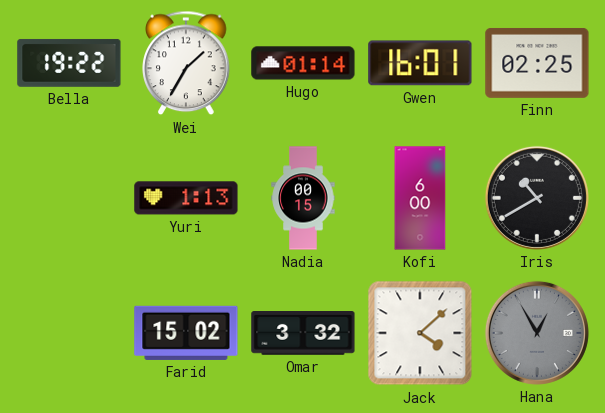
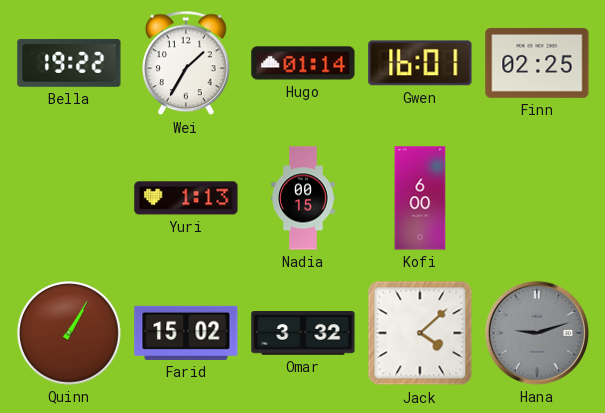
Iris: 10:40 -> none (537, 198)
Quinn: none -> 1:05 (69, 333)
Hana: 12:55 -> 9:12 (537, 333)
